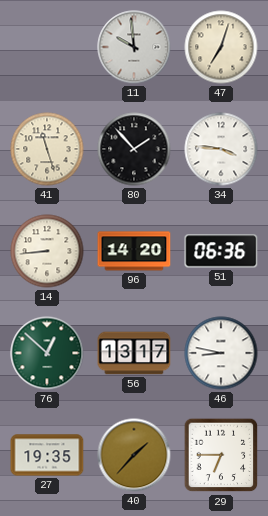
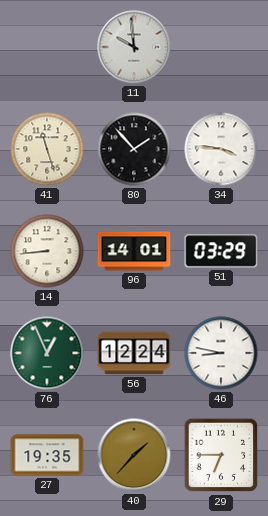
47: 7:03 -> none (221, 47)
96: 14:20 -> 14:01 (134, 251)
51: 06:36 -> 03:29 (221, 251)
76: 12:52 -> 12:56 (47, 353)
56: 13:17 -> 12:24 (134, 353)
